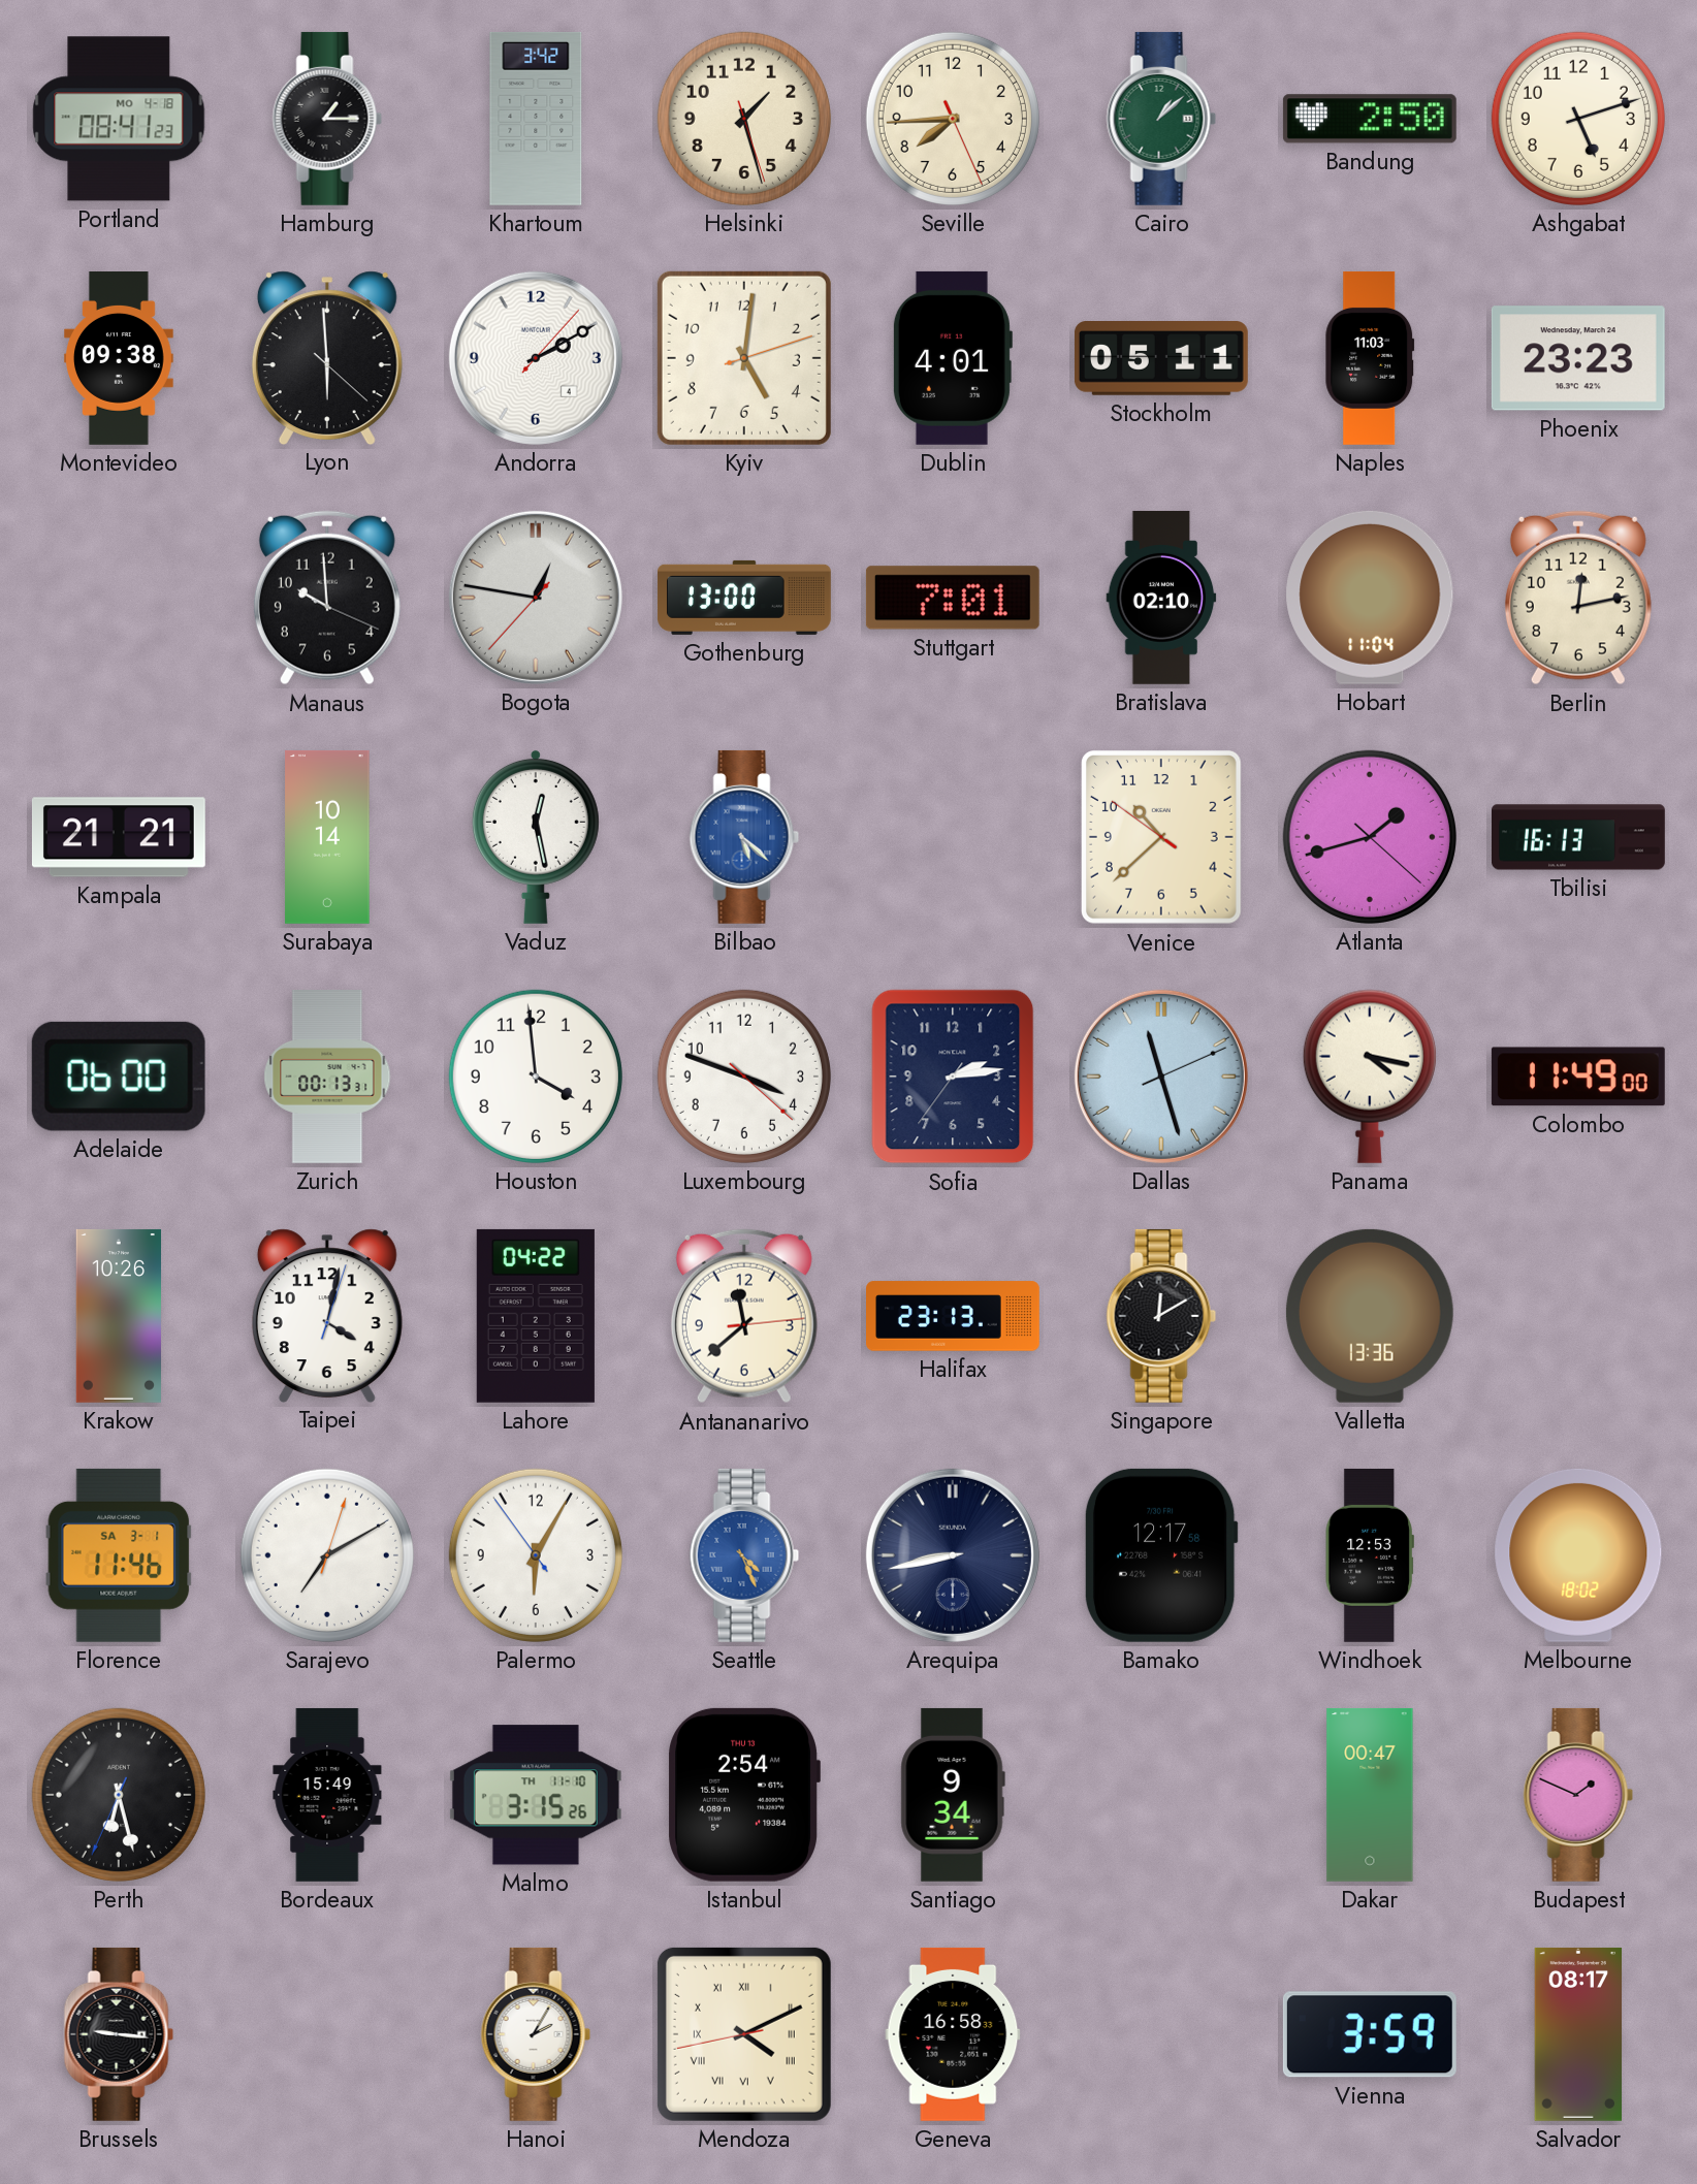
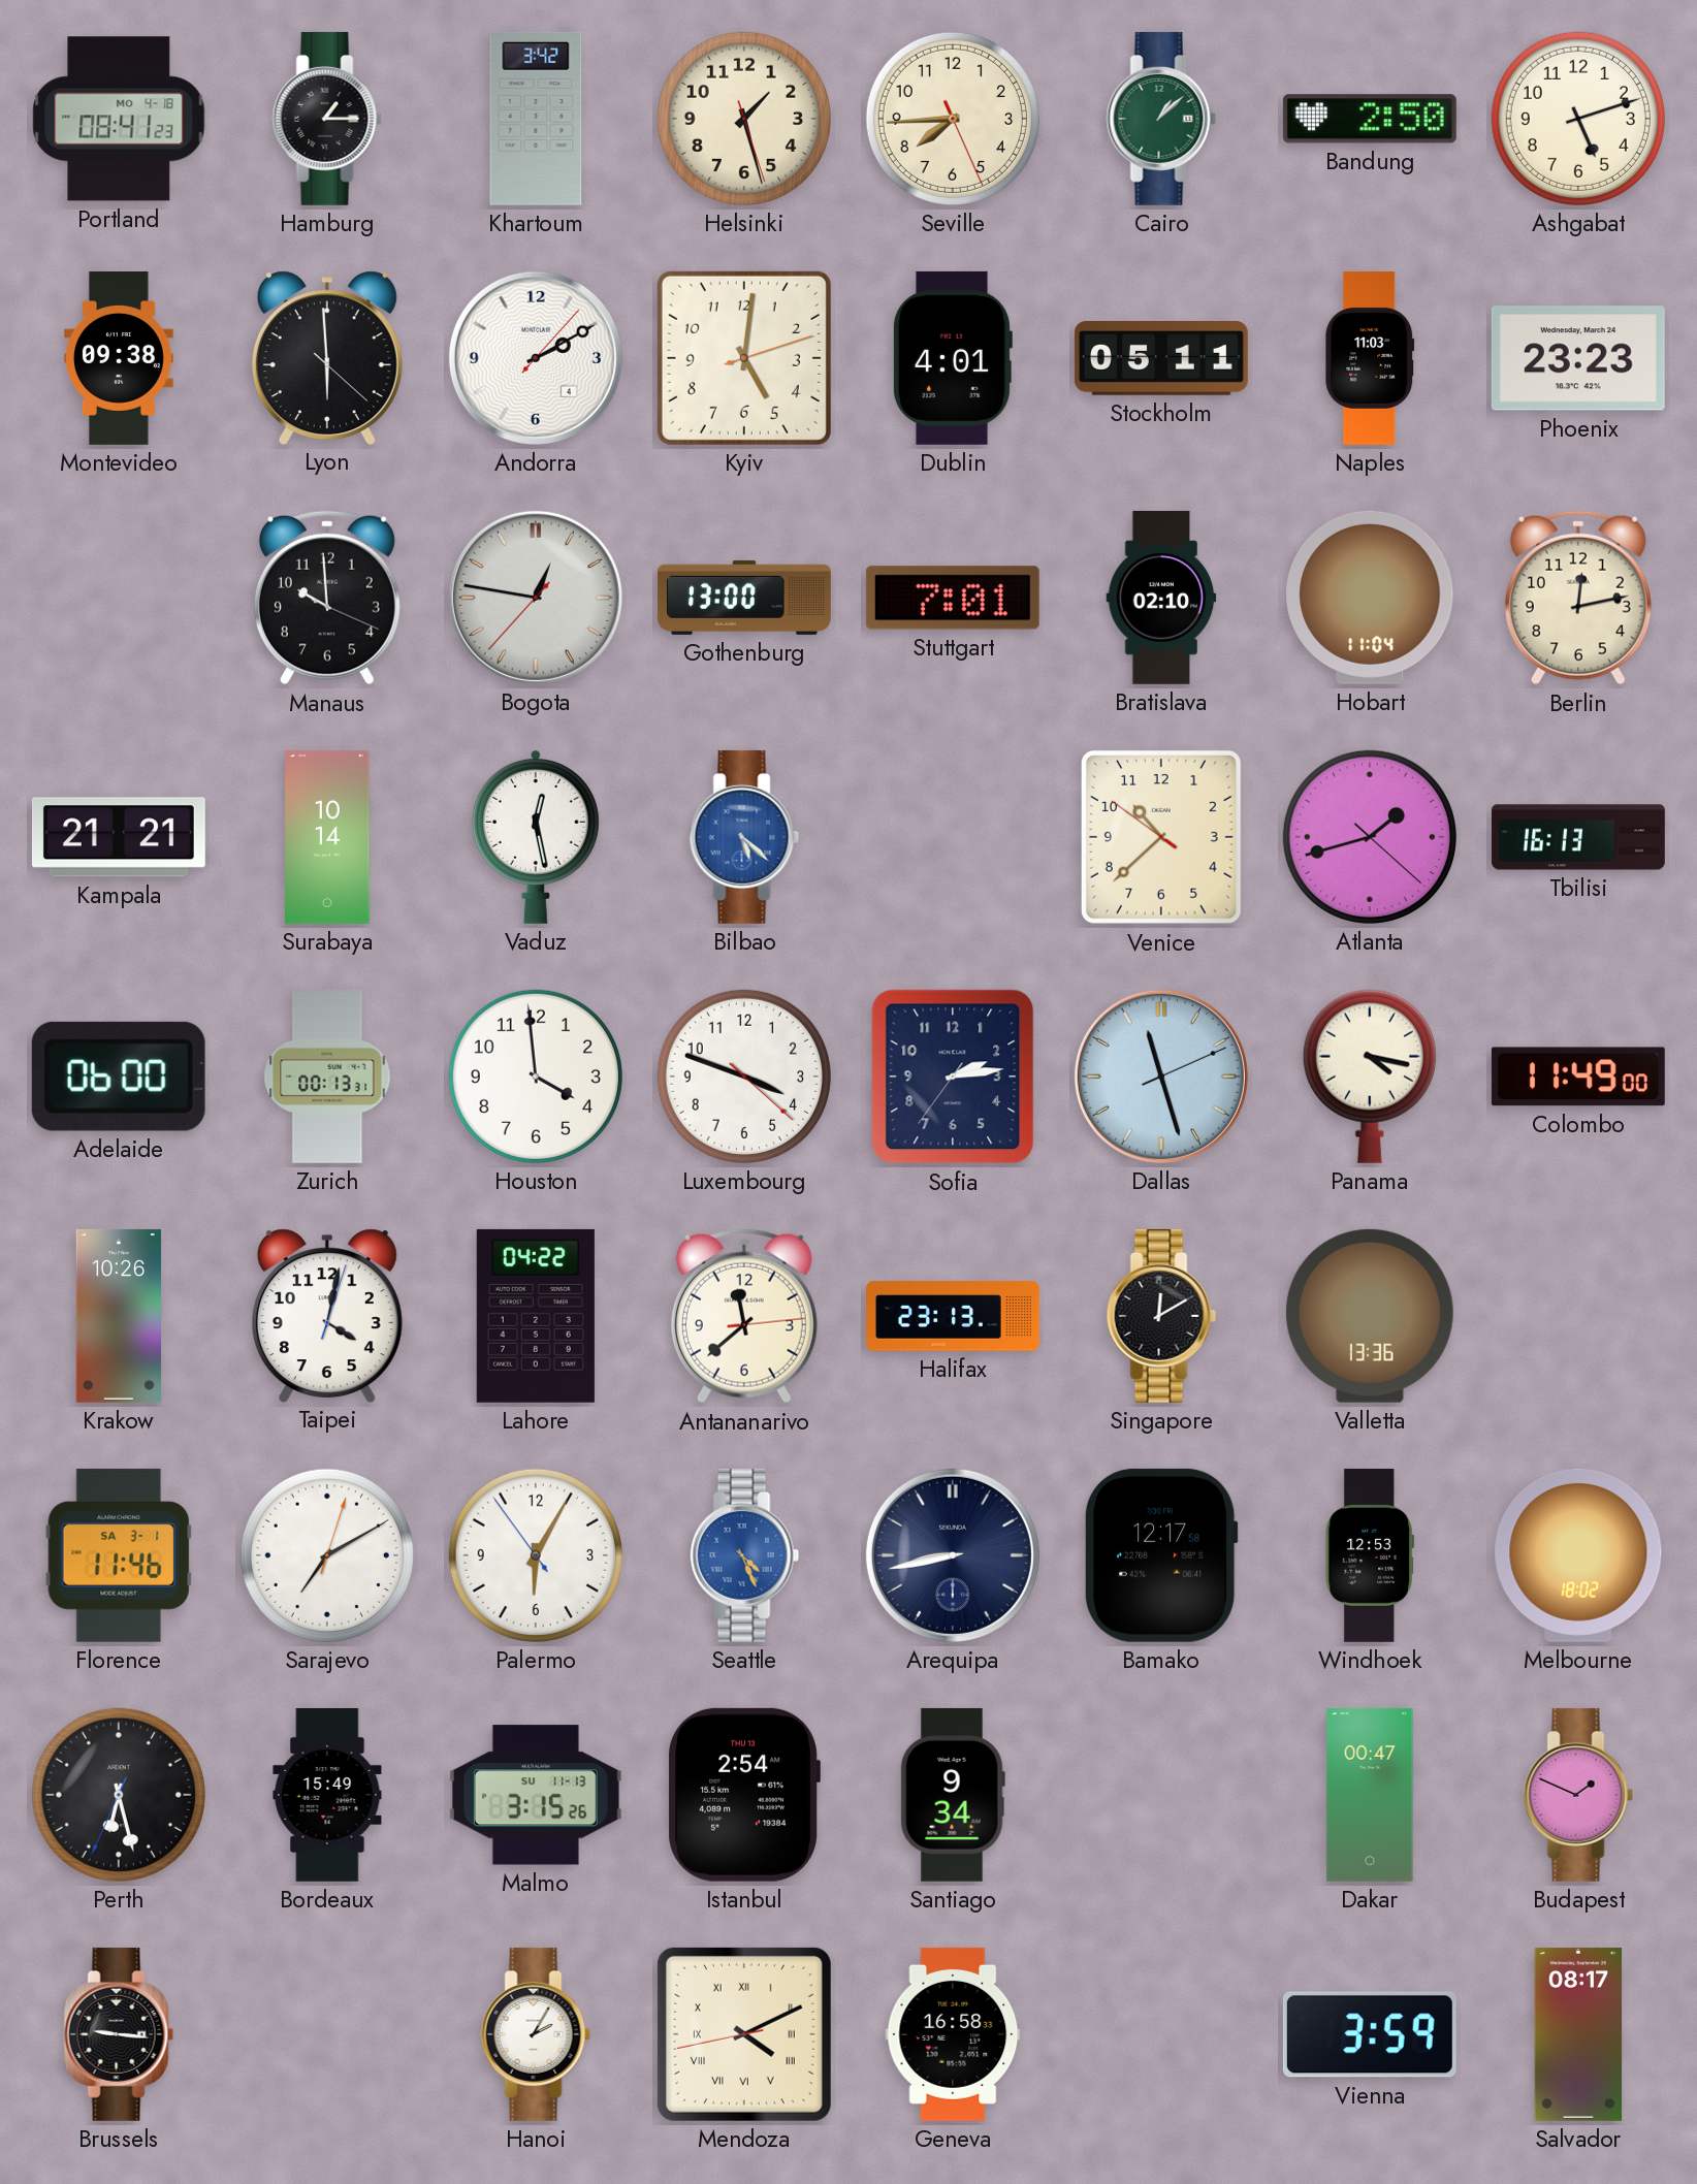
Malmo date: TH 11-10 -> SU 11-13 (536, 1795)
